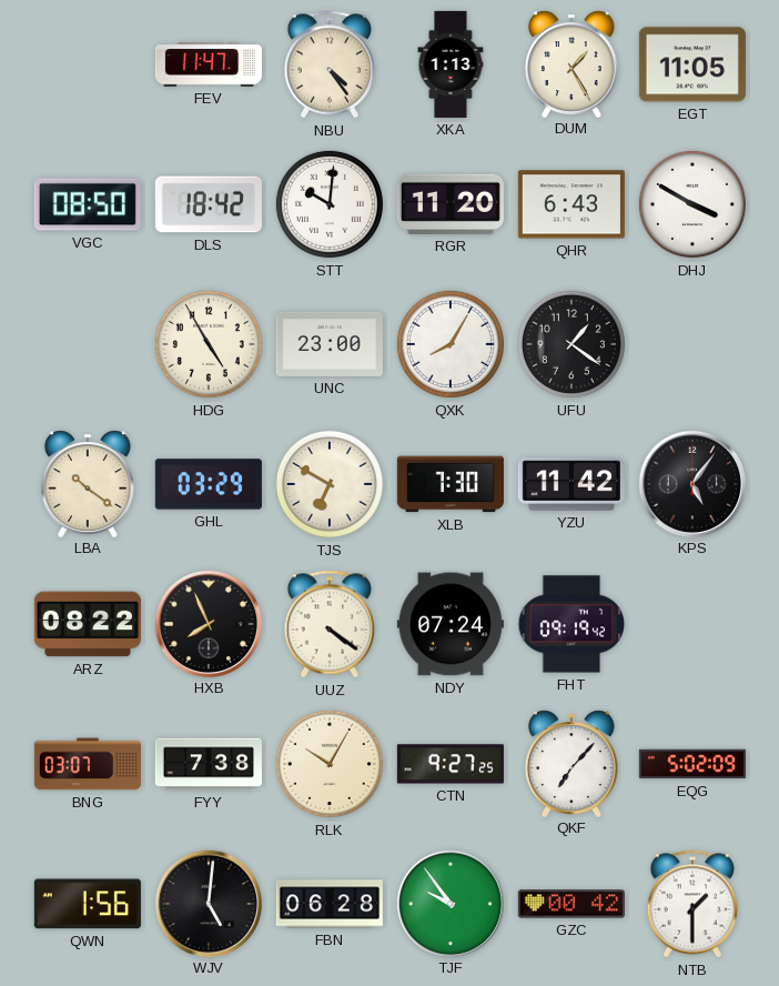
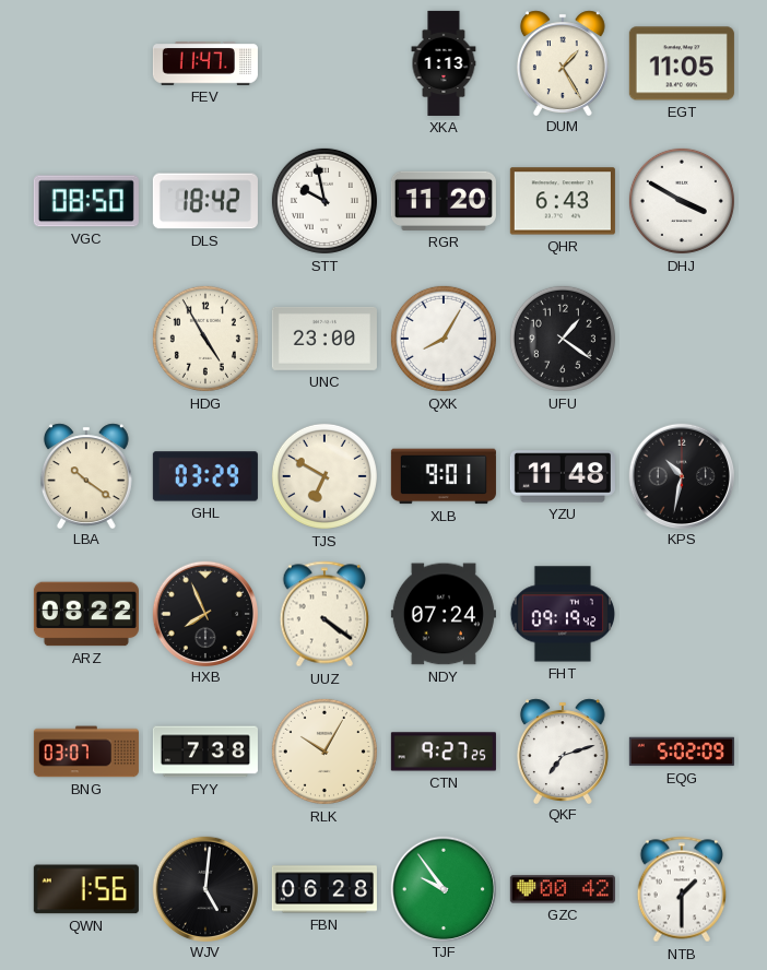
NBU: 4:24 -> none (328, 64)
STT: 10:01 -> 9:58 (324, 201)
XLB: 7:30 -> 9:01 (444, 476)
YZU: 11:42 -> 11:48 (563, 476)
KPS: 5:06 -> 10:32 (681, 475)
QKF: 7:07 -> 7:12 (563, 750)
